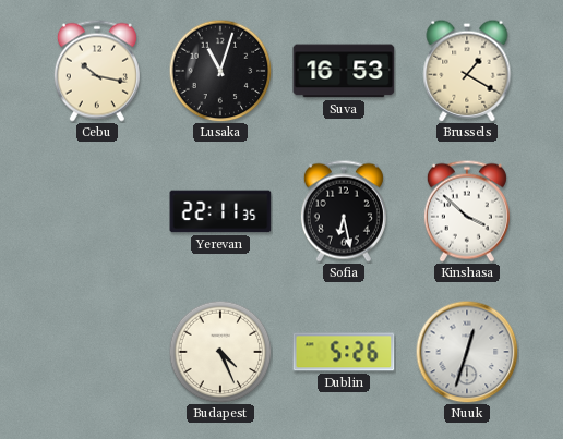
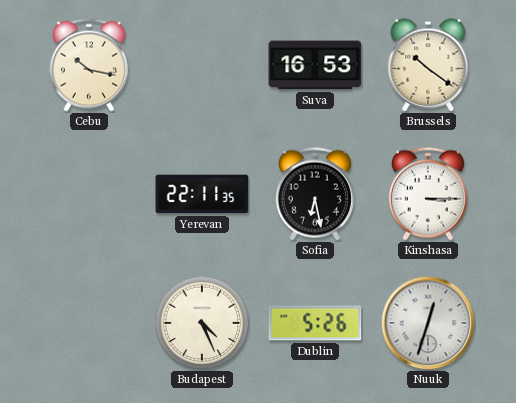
Lusaka: 11:03 -> none (220, 71)
Brussels: 1:20 -> 10:21 (428, 65)
Kinshasa: 3:52 -> 3:15 (428, 194)
